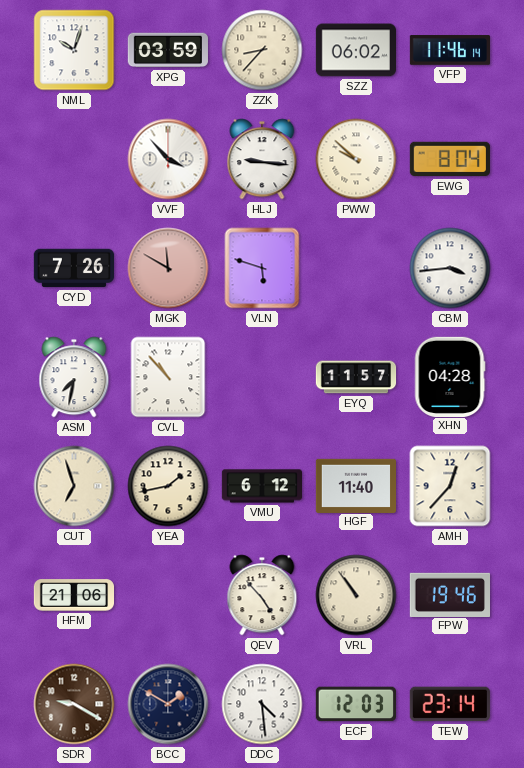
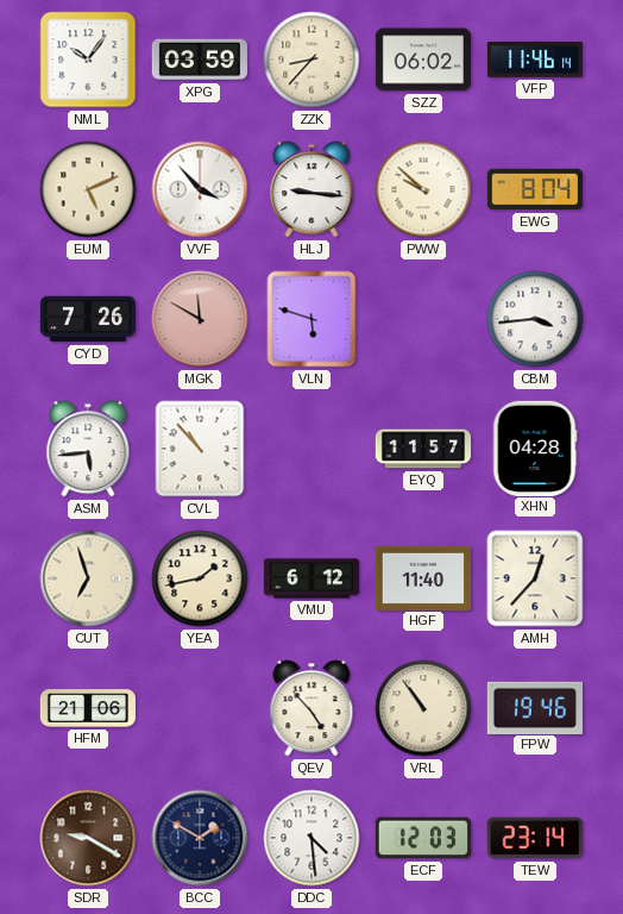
NML: 10:03 -> 10:06 (88, 60)
EUM: none -> 5:11 (88, 189)
ASM: 7:32 -> 5:44 (88, 449)
